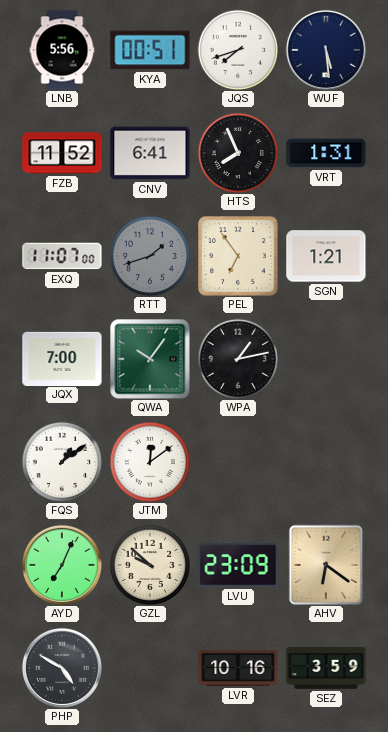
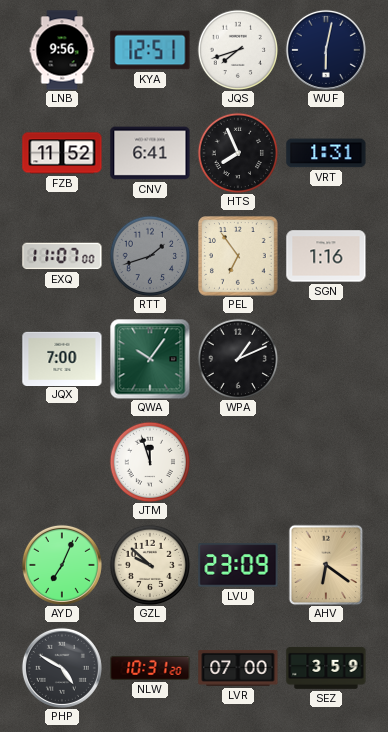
LNB: 5:56 -> 9:56 (62, 50)
KYA: 00:51 -> 12:51 (150, 50)
WUF: 5:29 -> 6:02 (326, 50)
SGN: 1:21 -> 1:16 (326, 256)
WPA: 1:13 -> 1:11 (238, 359)
FQS: 1:09 -> none (62, 462)
JTM: 12:09 -> 11:57 (150, 462)
NLW: none -> 10:31 (150, 668)
LVR: 10:16 -> 07:00 (238, 668)
